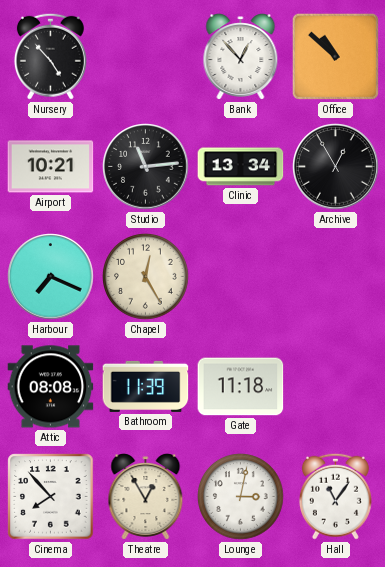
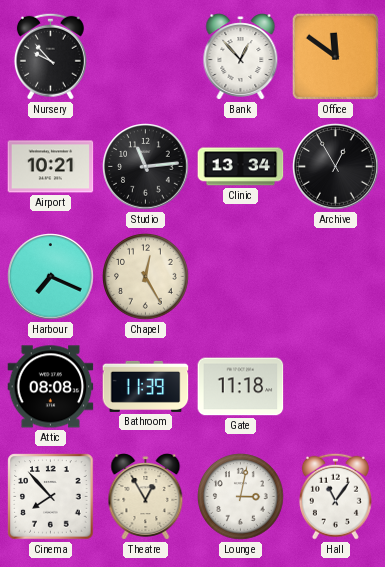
Nursery: 4:53 -> 9:53 (50, 56)
Office: 10:52 -> 11:51 (335, 56)
